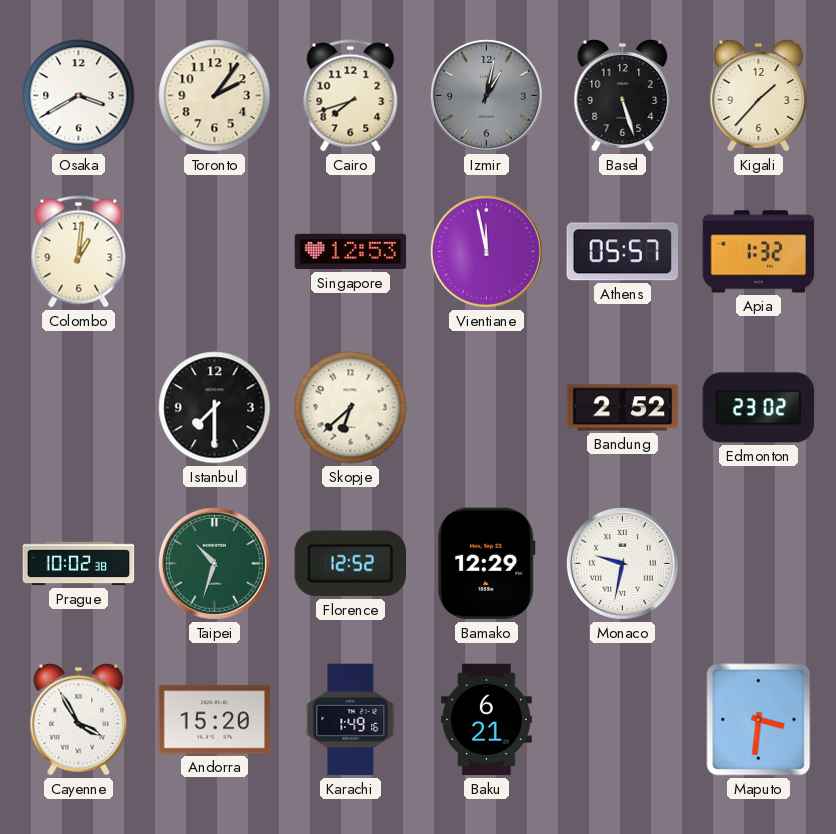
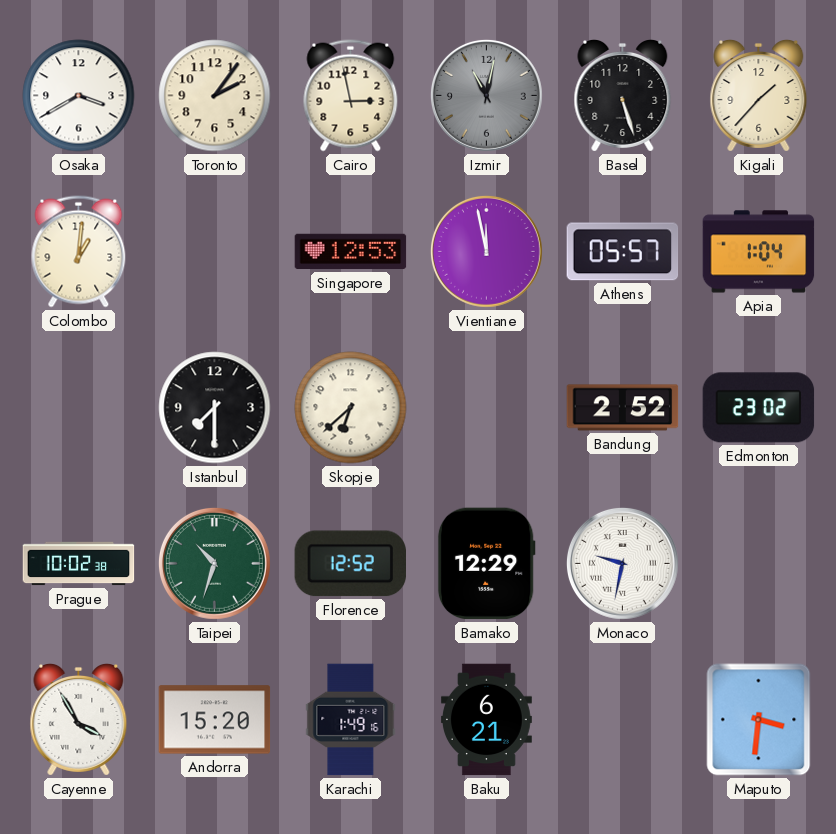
Cairo: 7:42 -> 2:58 (351, 96)
Izmir: 1:02 -> 11:02 (486, 95)
Apia: 1:32 -> 1:04 (759, 252)
